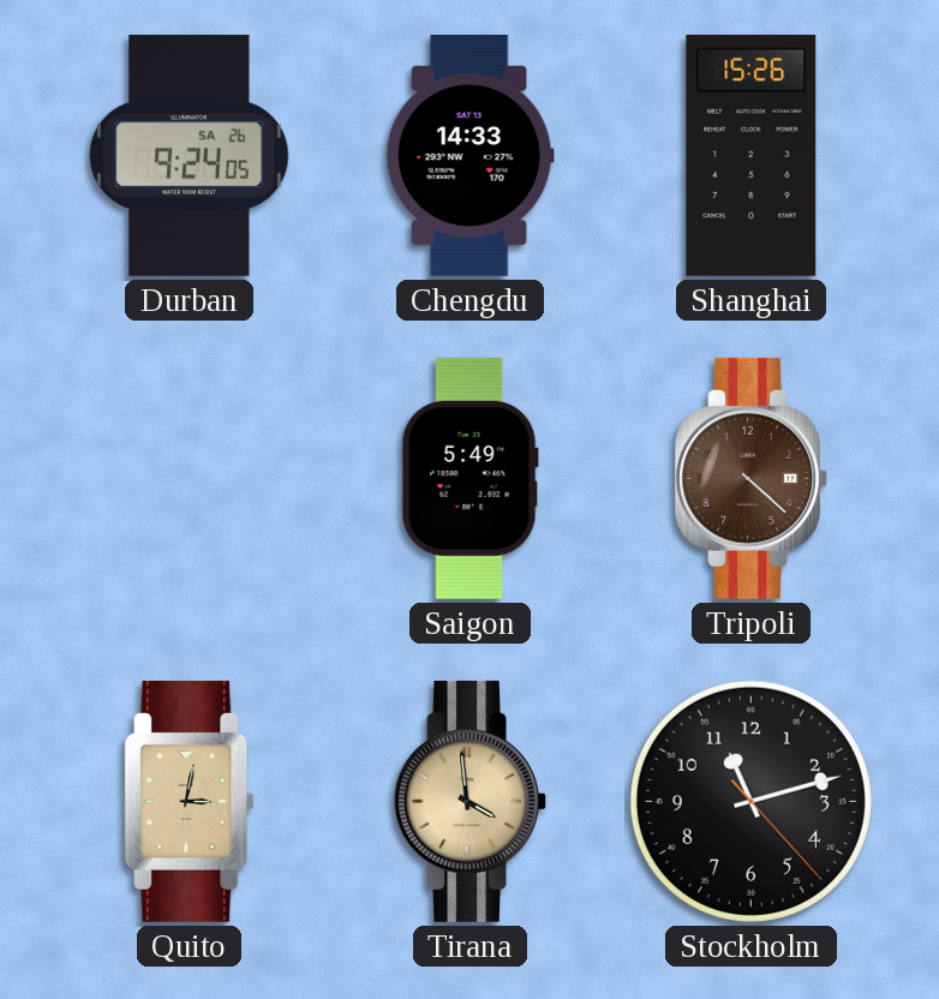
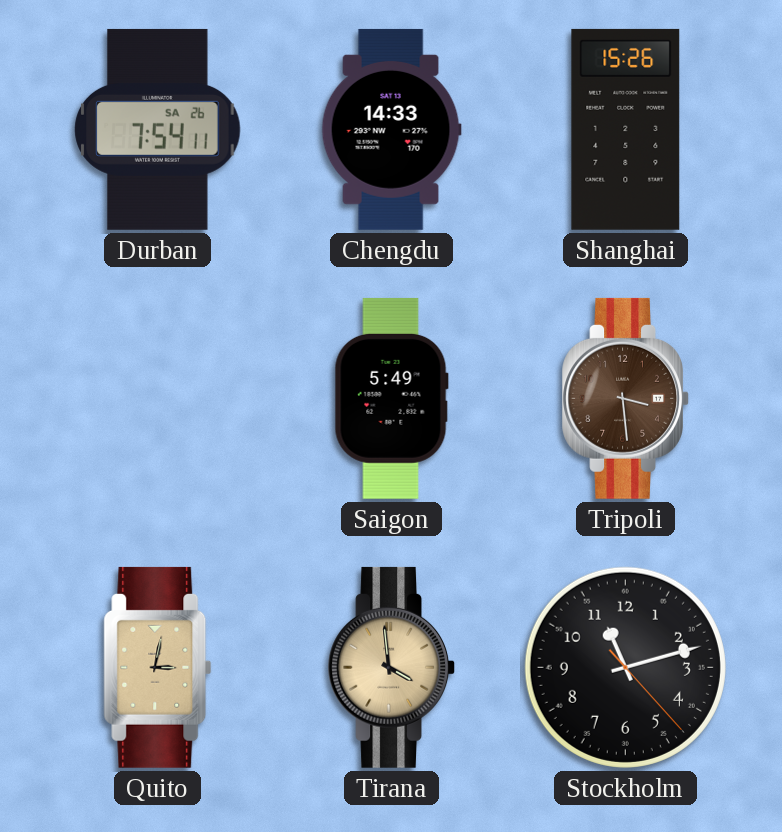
Durban: 9:24 -> 7:54 (158, 129)
Tripoli: 4:22 -> 3:29 (625, 398)
